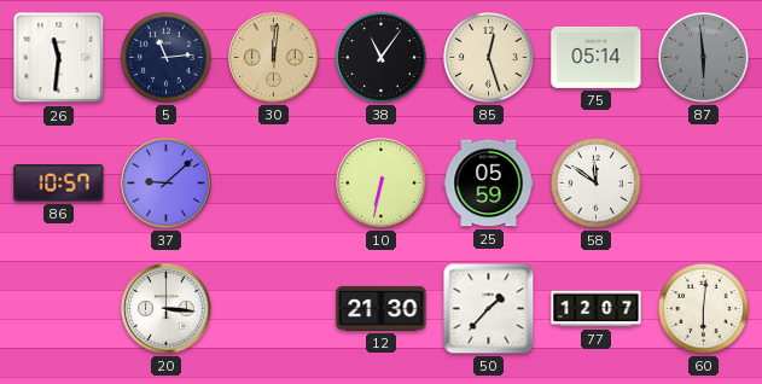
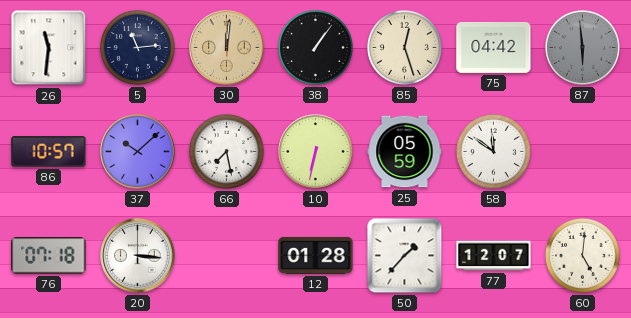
38: 11:06 -> 1:06 (315, 47)
75: 05:14 -> 04:42 (494, 47)
37: 9:08 -> 10:08 (138, 152)
66: none -> 7:28 (226, 151)
76: none -> 07:18 (49, 256)
12: 21:30 -> 01:28 (316, 255)
60: 6:01 -> 5:01 (582, 255)
